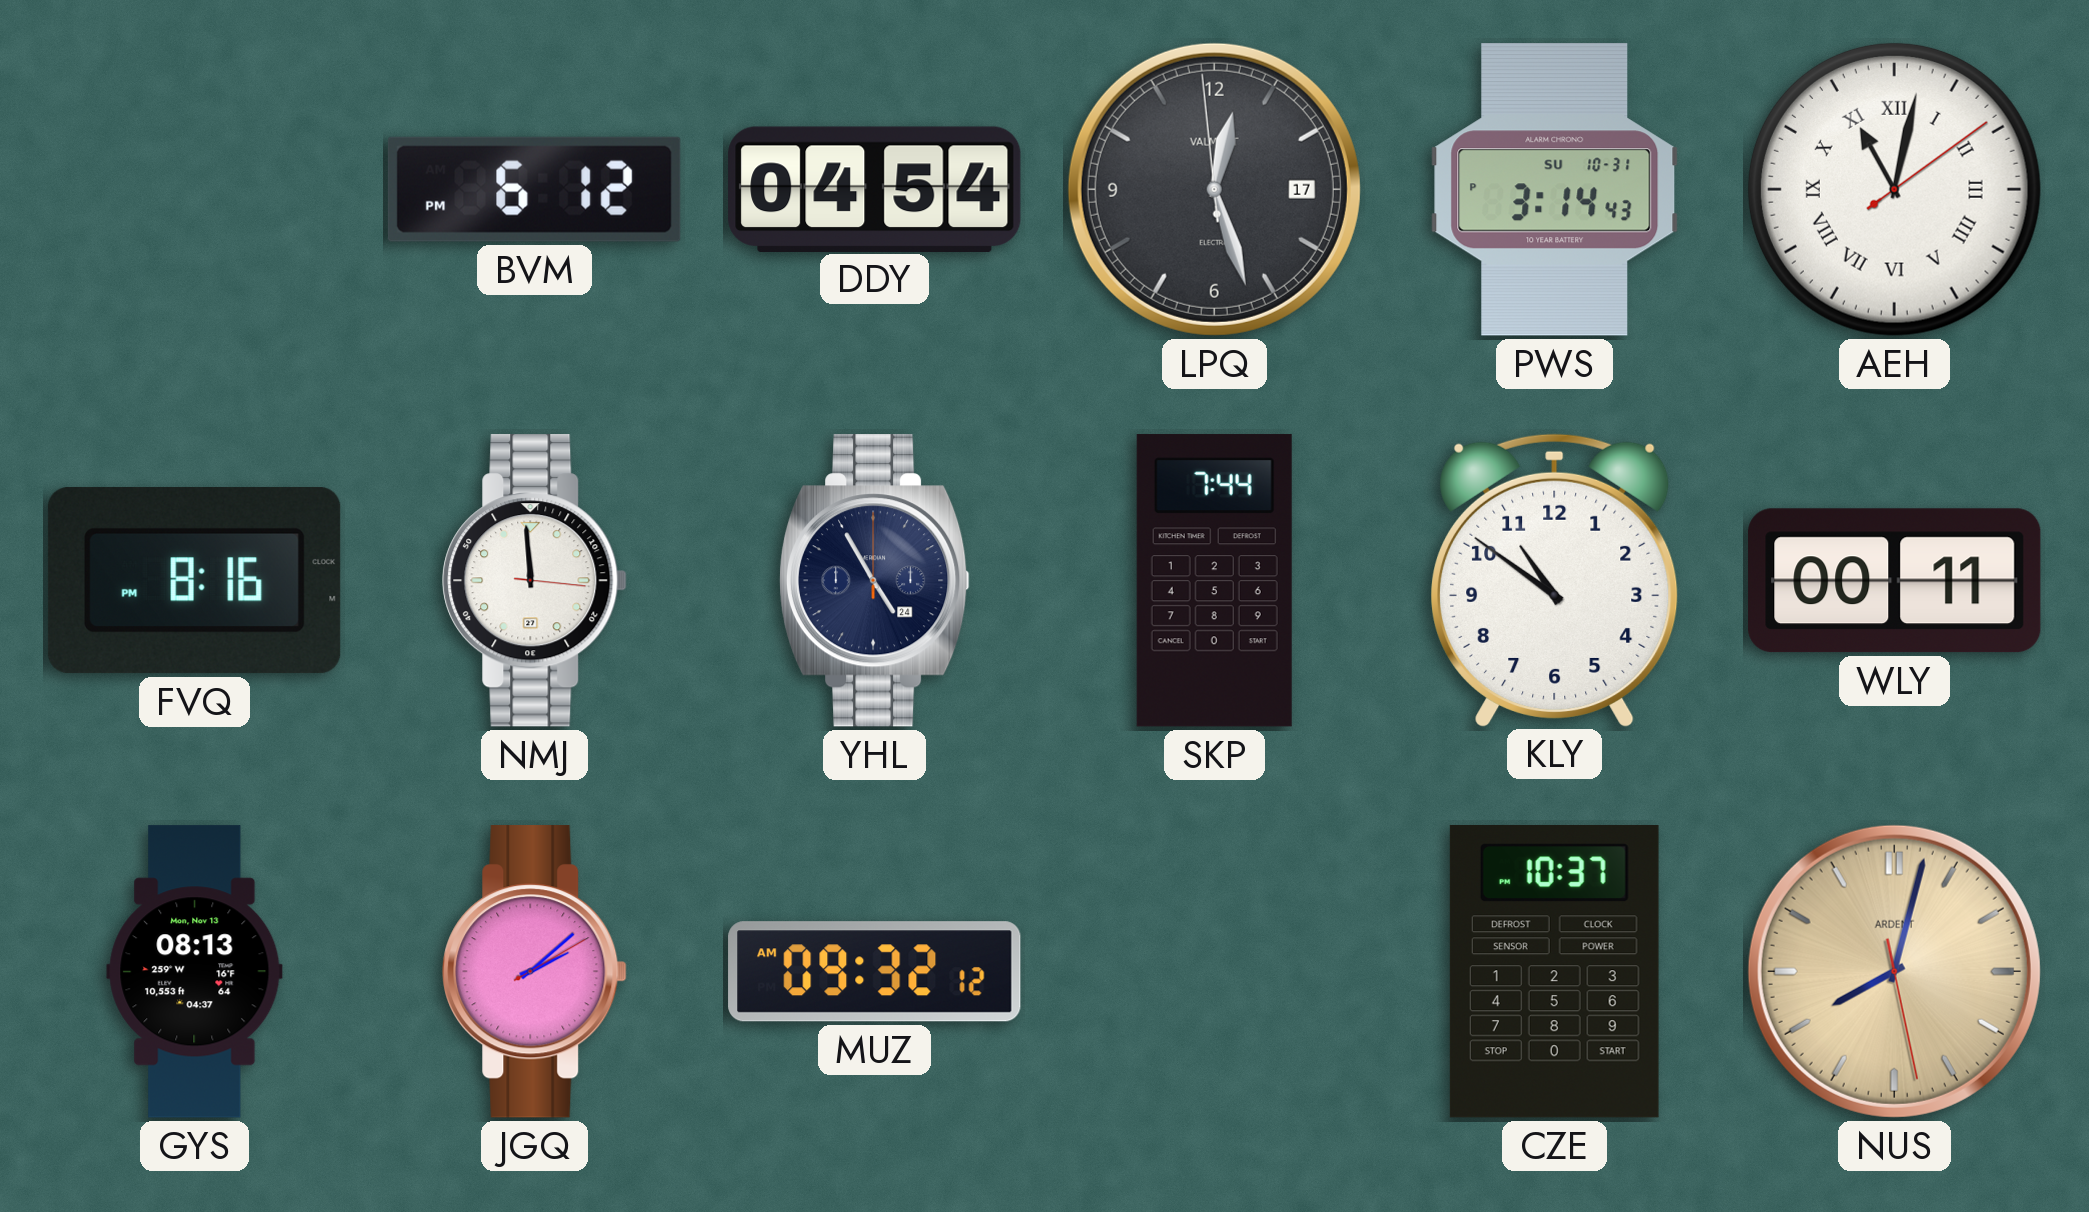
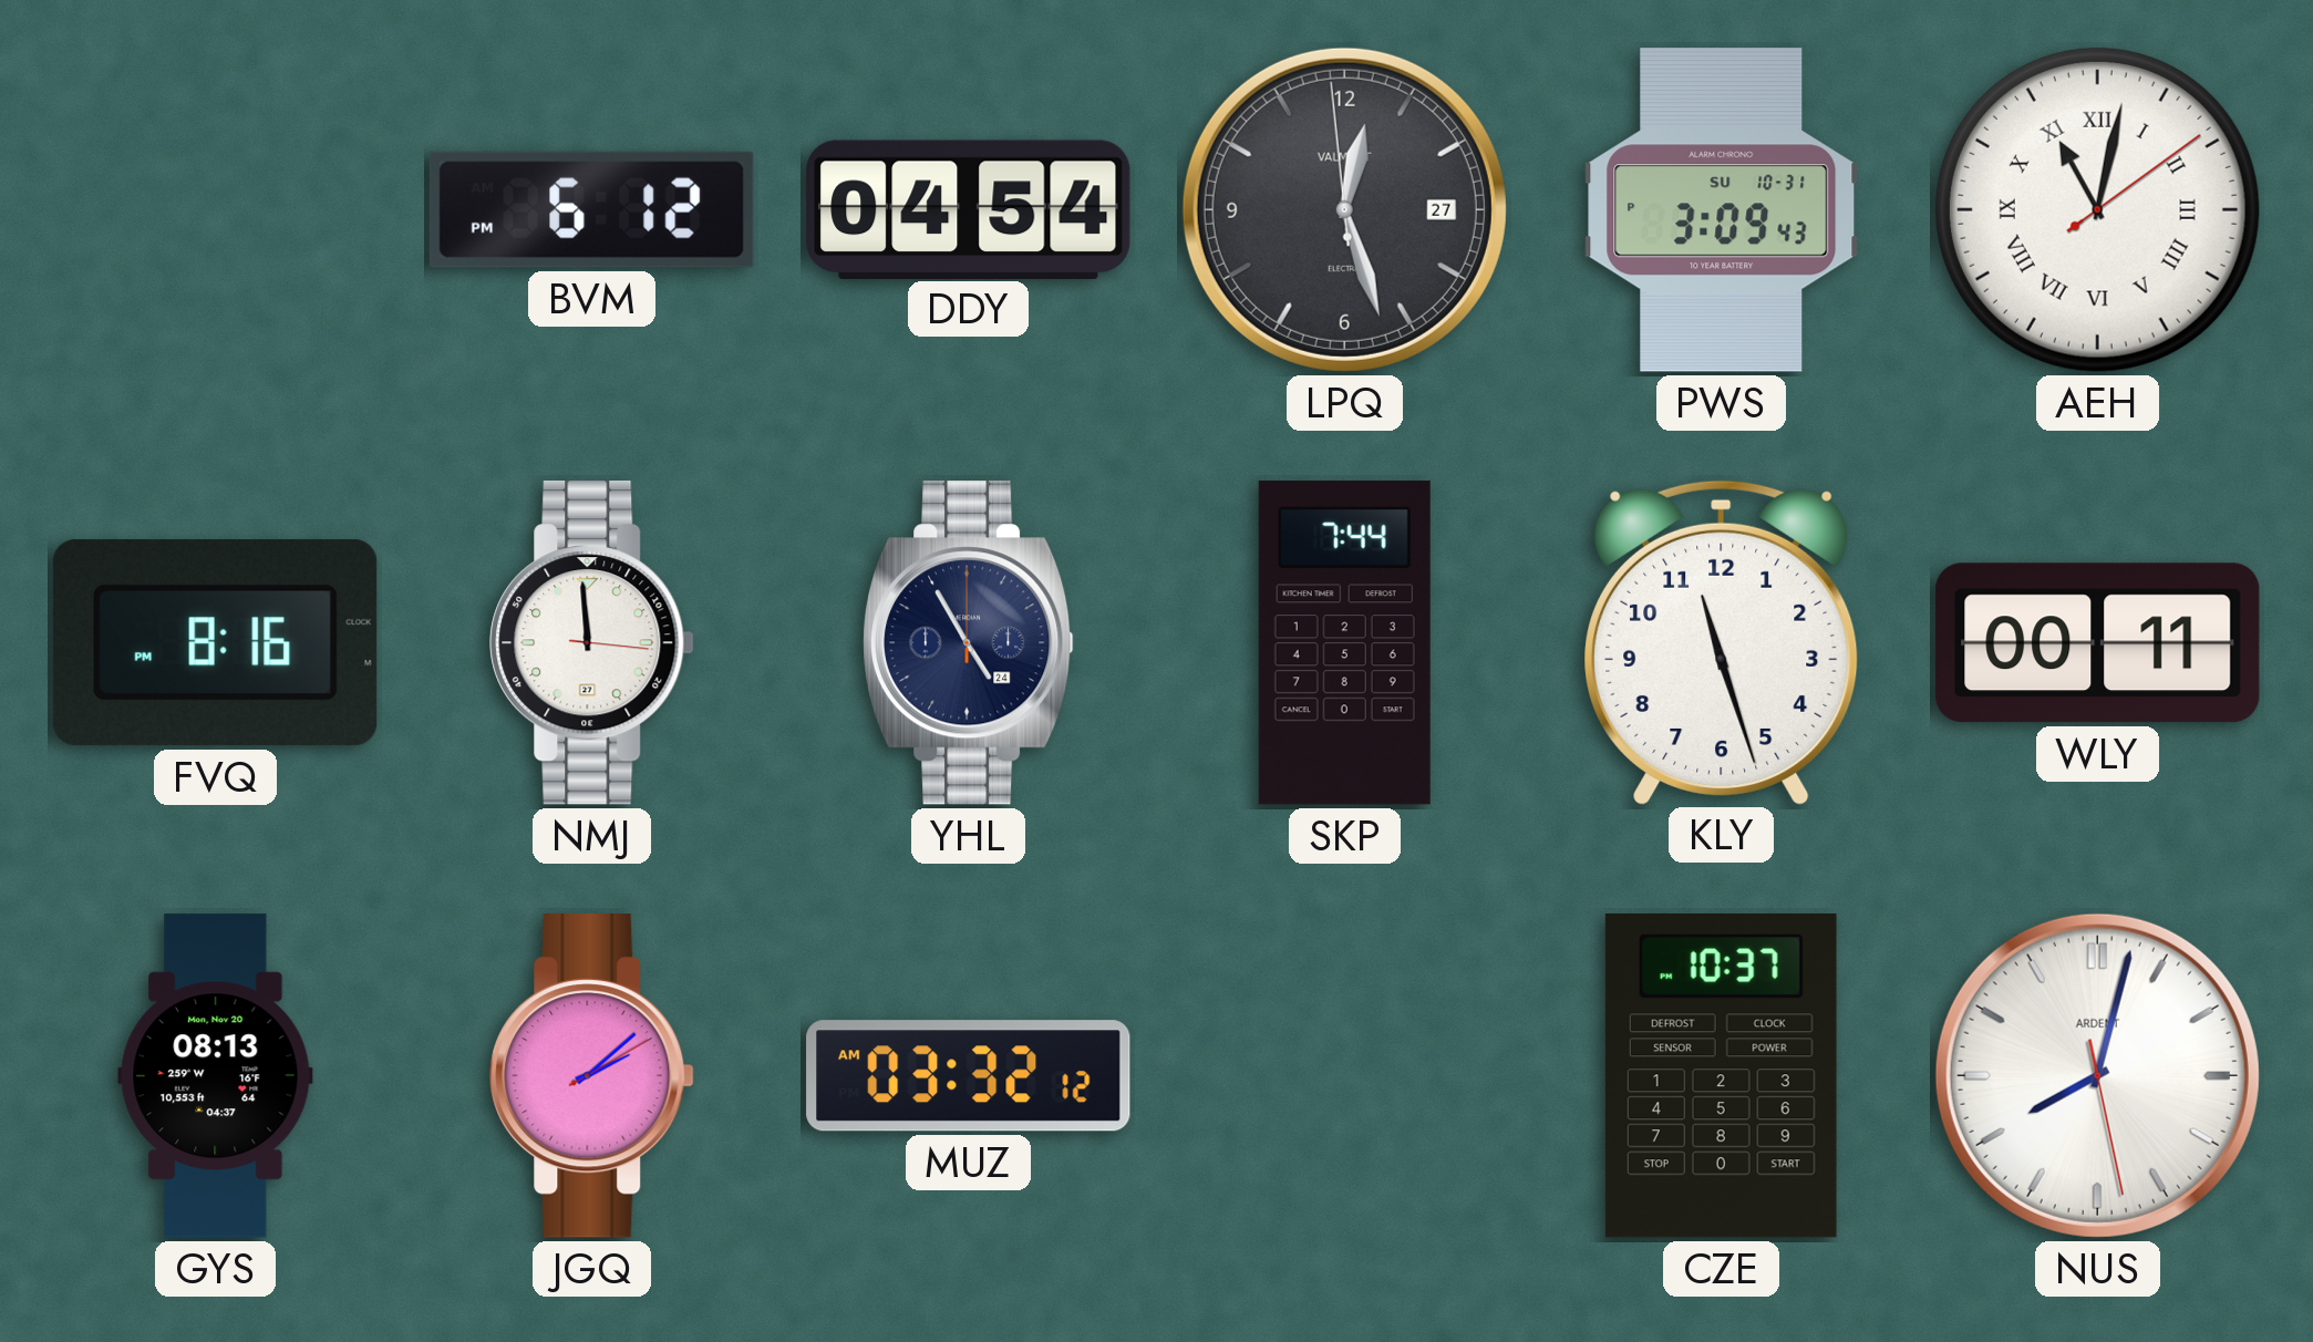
LPQ date: 17 -> 27 (1344, 209)
PWS: 3:14 -> 3:09 (1722, 210)
KLY: 10:51 -> 11:27 (1722, 642)
GYS date: Mon, Nov 13 -> Mon, Nov 20 (216, 1076)
MUZ: 09:32 -> 03:32 (969, 1076)
NUS dial: champagne -> white (2097, 1075)
